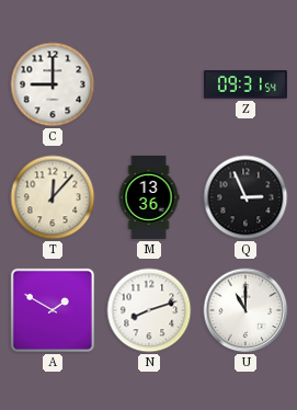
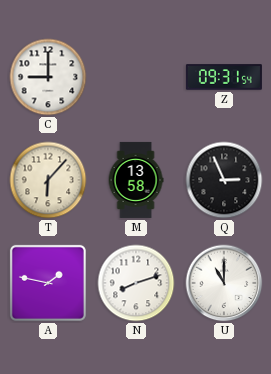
T: 12:07 -> 6:07 (48, 180)
M: 13:36 -> 13:58 (136, 180)
A: 1:50 -> 1:47 (48, 283)
